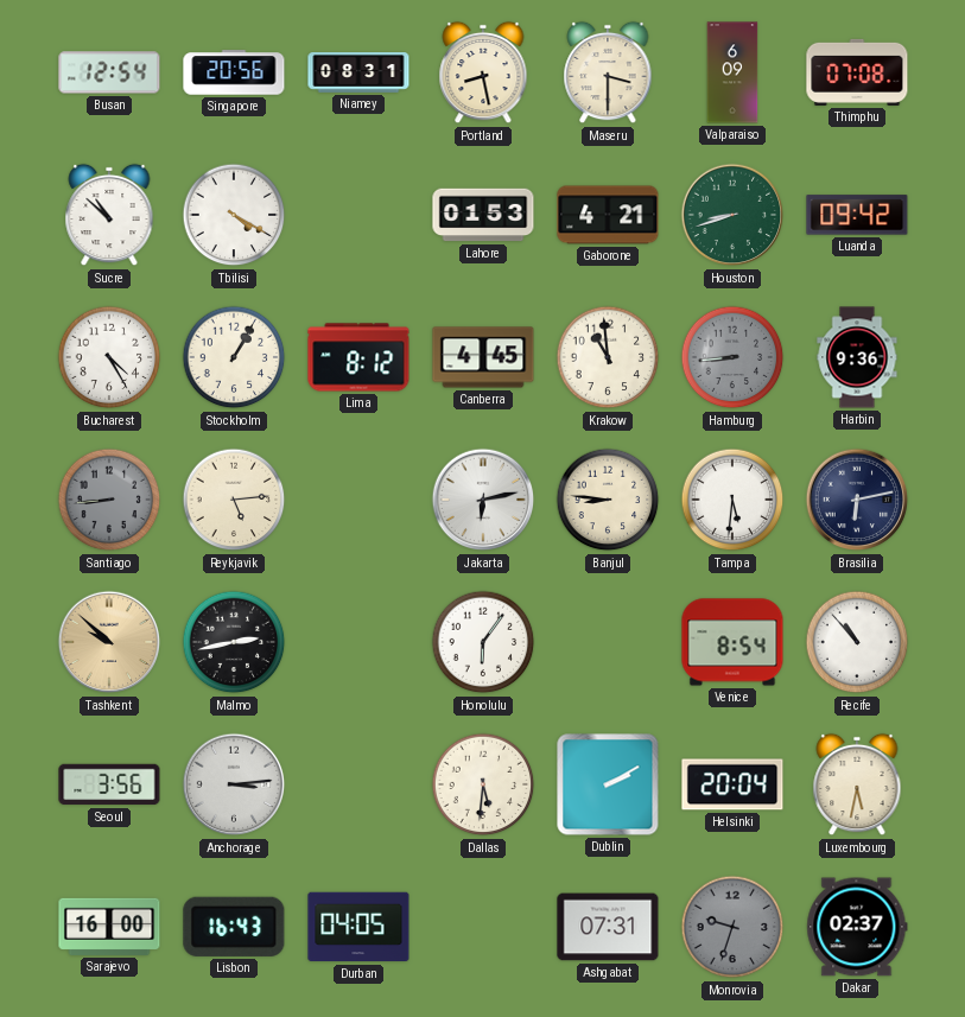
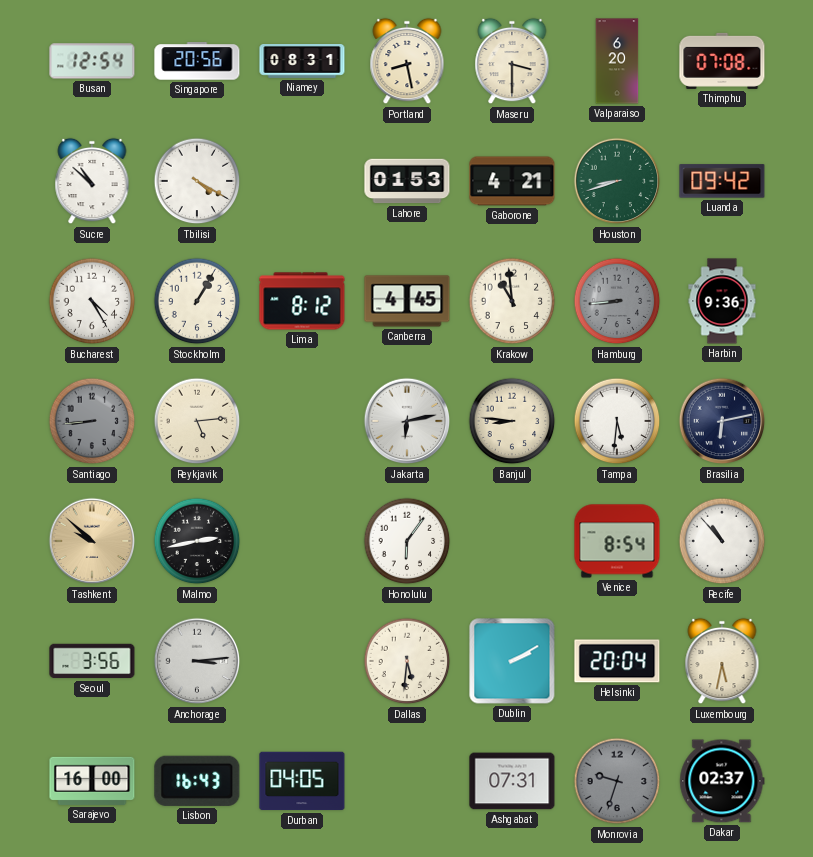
Valparaiso: 6:09 -> 6:20 (617, 61)
